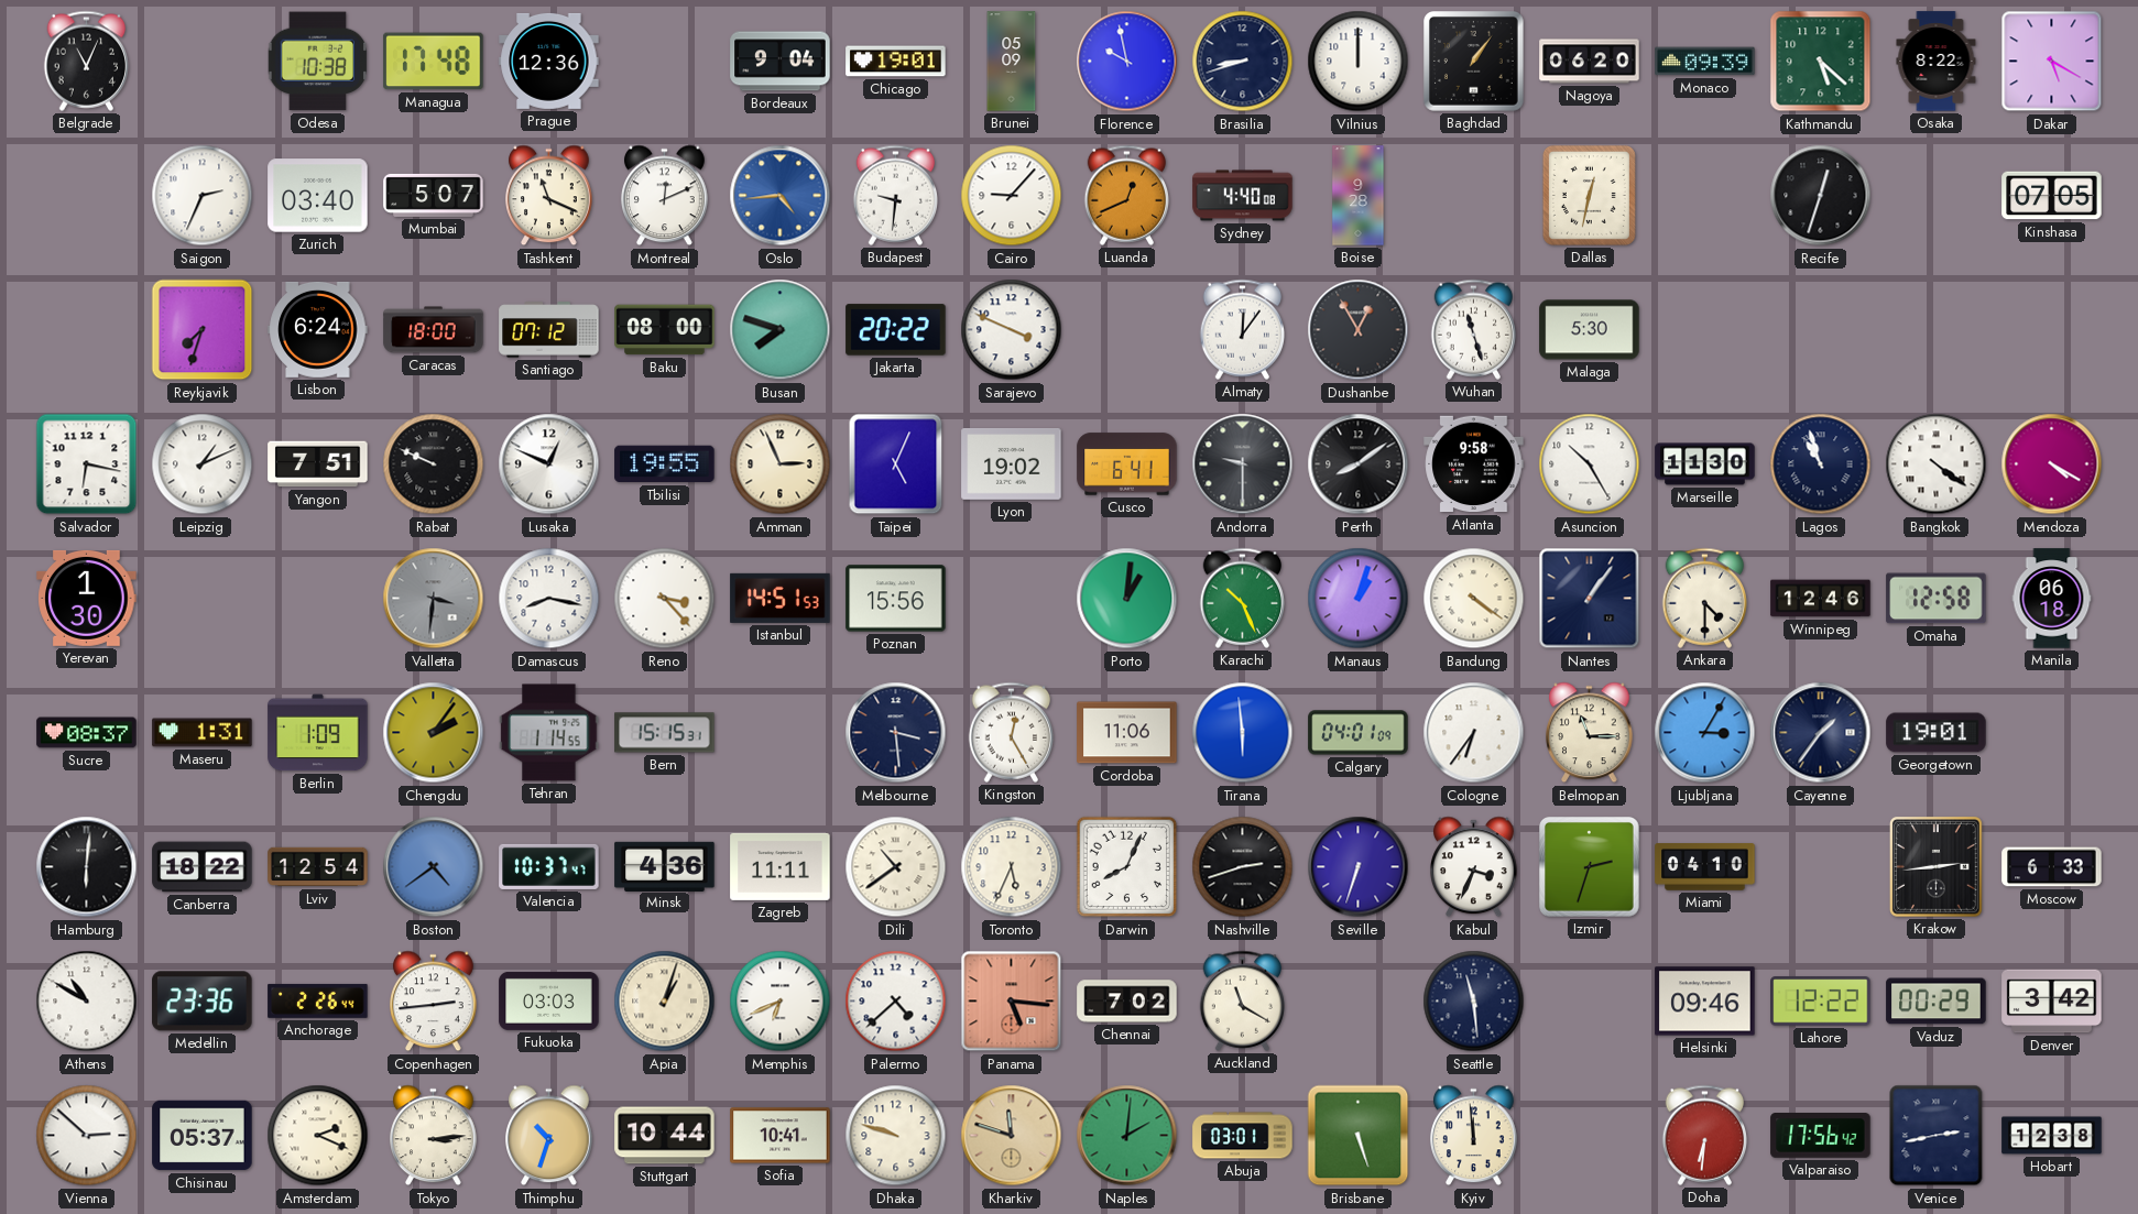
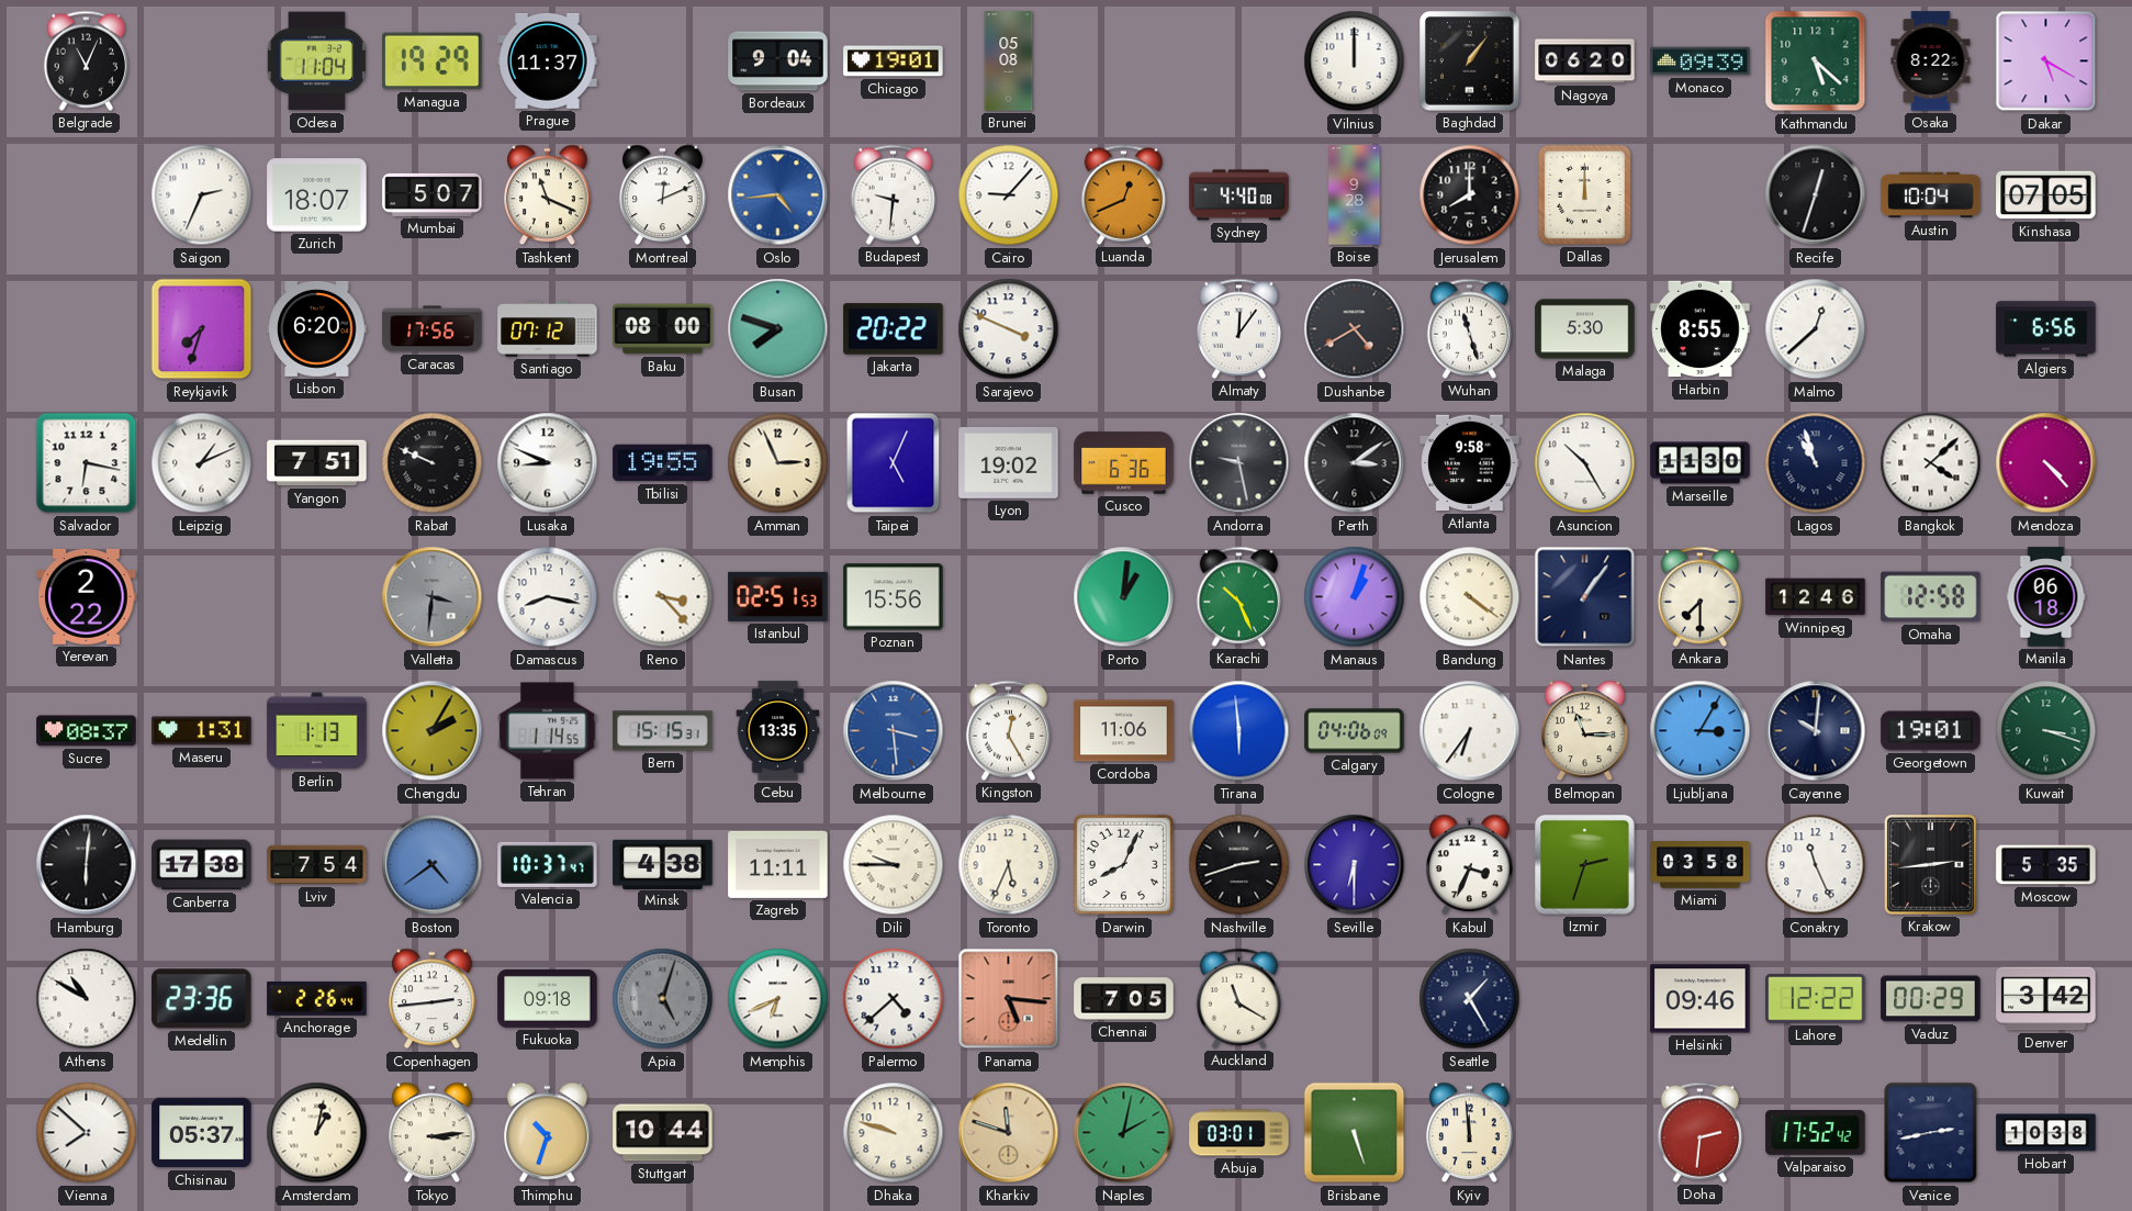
Odesa: 10:38 -> 11:04 (317, 61)
Managua: 17:48 -> 19:29 (433, 61)
Prague: 12:36 -> 11:37 (548, 60)
Brunei: 05:09 -> 05:08 (1009, 61)
Florence: 9:58 -> none (1127, 62)
Brasilia: 8:42 -> none (1243, 62)
Zurich: 03:40 -> 18:07 (317, 195)
Jerusalem: none -> 8:00 (1470, 195)
Dallas: 12:32 -> 12:00 (1584, 194)
Austin: none -> 10:04 (1931, 195)
Lisbon: 6:24 -> 6:20 (317, 328)
Caracas: 18:00 -> 17:56 (433, 329)
Dushanbe: 12:55 -> 4:40 (1355, 329)
Harbin: none -> 8:55 (1701, 329)
Malmo: none -> 12:38 (1816, 329)
Algiers: none -> 6:56 (2046, 329)
Lusaka: 12:49 -> 8:49 (548, 463)
Cusco: 6:41 -> 6:36 (1124, 463)
Andorra: 9:30 -> 9:28 (1239, 463)
Perth: 8:09 -> 3:09 (1355, 463)
Bangkok: 4:21 -> 4:08 (1931, 463)
Mendoza: 4:20 -> 4:23 (2046, 463)
Yerevan: 1:30 -> 2:22 (87, 596)
Istanbul: 14:51 -> 02:51 (778, 596)
Ankara: 4:30 -> 7:30 (1701, 596)
Berlin: 1:09 -> 1:13 (317, 731)
Chengdu: 2:06 -> 2:05 (433, 731)
Cebu: none -> 13:35 (778, 731)
Melbourne dial: navy -> blue (894, 731)
Calgary: 04:01 -> 04:06 (1355, 731)
Cayenne: 1:36 -> 10:01 (1816, 731)
Kuwait: none -> 3:18 (2046, 731)
Canberra: 18:22 -> 17:38 (202, 865)
Lviv: 12:54 -> 7:54 (317, 865)
Minsk: 4:36 -> 4:38 (663, 864)
Dili: 10:39 -> 9:45 (894, 865)
Seville: 6:33 -> 6:30 (1355, 865)
Miami: 04:10 -> 03:58 (1701, 865)
Conakry: none -> 11:26 (1816, 865)
Moscow: 6:33 -> 5:35 (2046, 865)
Fukuoka: 03:03 -> 09:18 (548, 998)
Apia: 1:03 -> 5:03 (663, 999)
Apia dial: cream -> grey (663, 999)
Chennai: 7:02 -> 7:05 (1124, 999)
Seattle: 11:29 -> 1:25 (1470, 999)
Vienna: 2:52 -> 7:52 (87, 1133)
Amsterdam: 2:19 -> 1:02 (317, 1133)
Sofia: 10:41 -> none (781, 1136)
Naples: 2:01 -> 2:02 (1124, 1133)
Doha: 6:31 -> 2:31 (1701, 1132)
Valparaiso: 17:56 -> 17:52 (1816, 1133)
Hobart: 12:38 -> 10:38 (2046, 1133)
